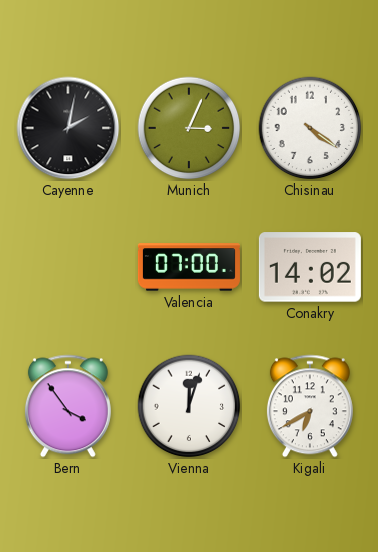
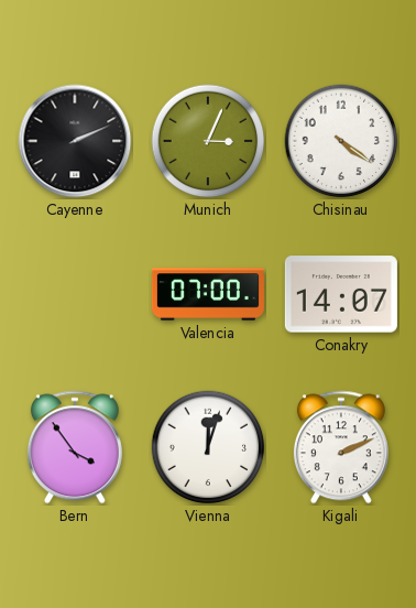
Cayenne: 2:02 -> 2:11 (75, 141)
Conakry: 14:02 -> 14:07 (341, 294)
Kigali: 6:40 -> 2:11 (341, 447)
